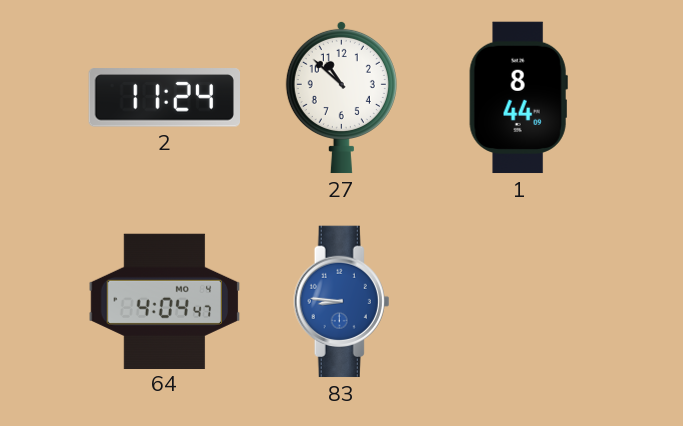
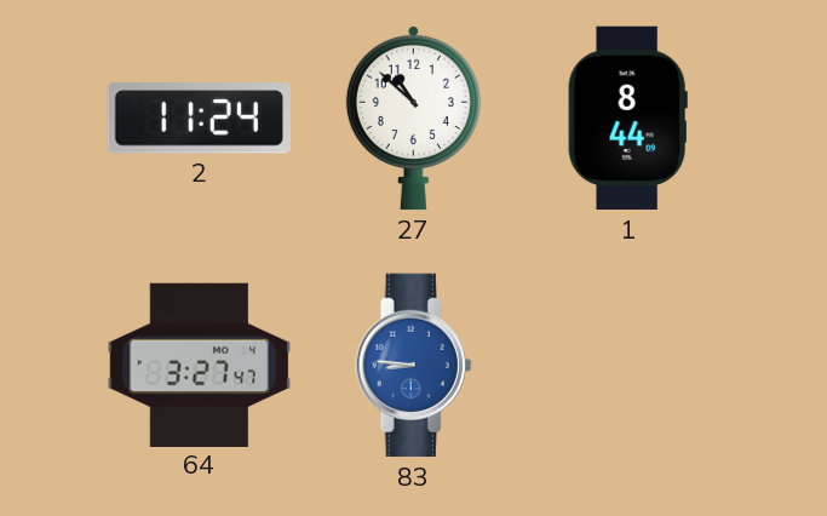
64: 4:04 -> 3:27 (200, 365)
